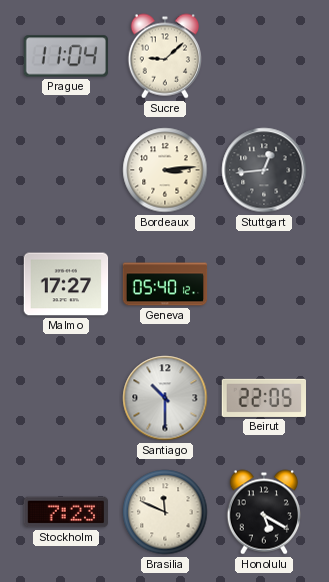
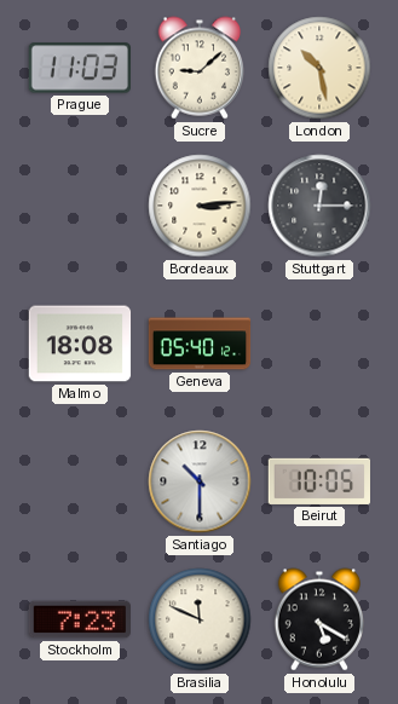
Prague: 11:04 -> 11:03 (80, 68)
London: none -> 10:28 (319, 68)
Stuttgart: 12:44 -> 12:15 (319, 206)
Malmo: 17:27 -> 18:08 (80, 344)
Beirut: 22:05 -> 10:05 (318, 481)
